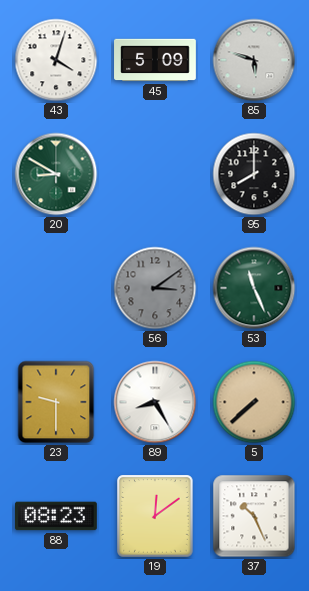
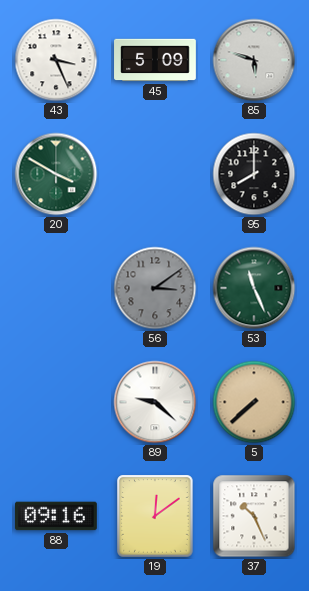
43: 4:03 -> 3:26 (56, 60)
20: 8:50 -> 3:50 (56, 174)
23: 9:30 -> none (56, 402)
89: 8:25 -> 9:22 (155, 402)
88: 08:23 -> 09:16 (57, 516)
